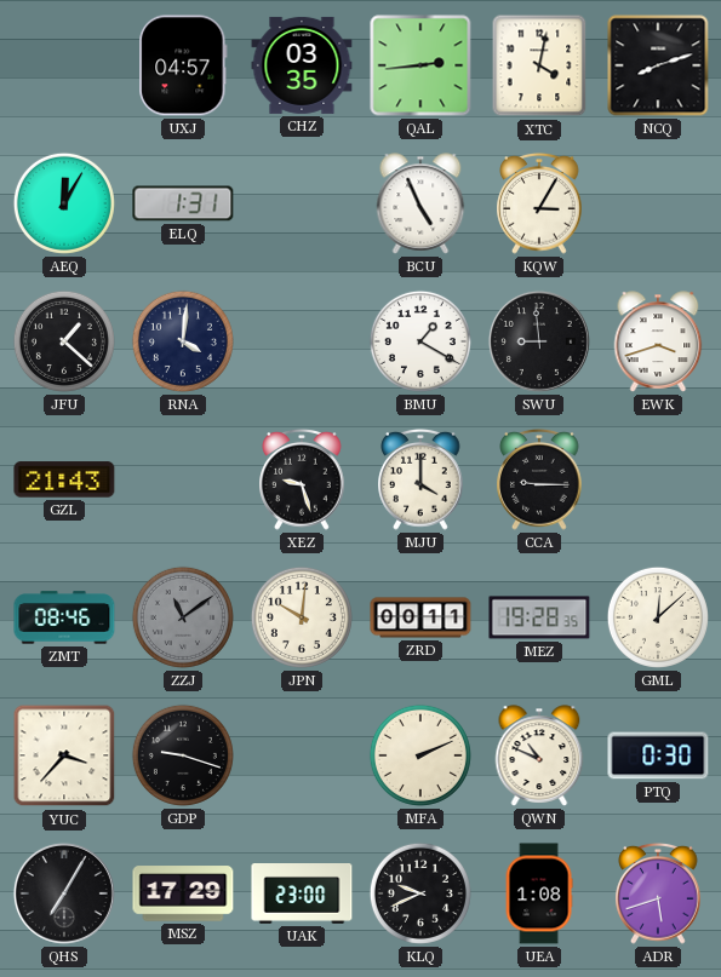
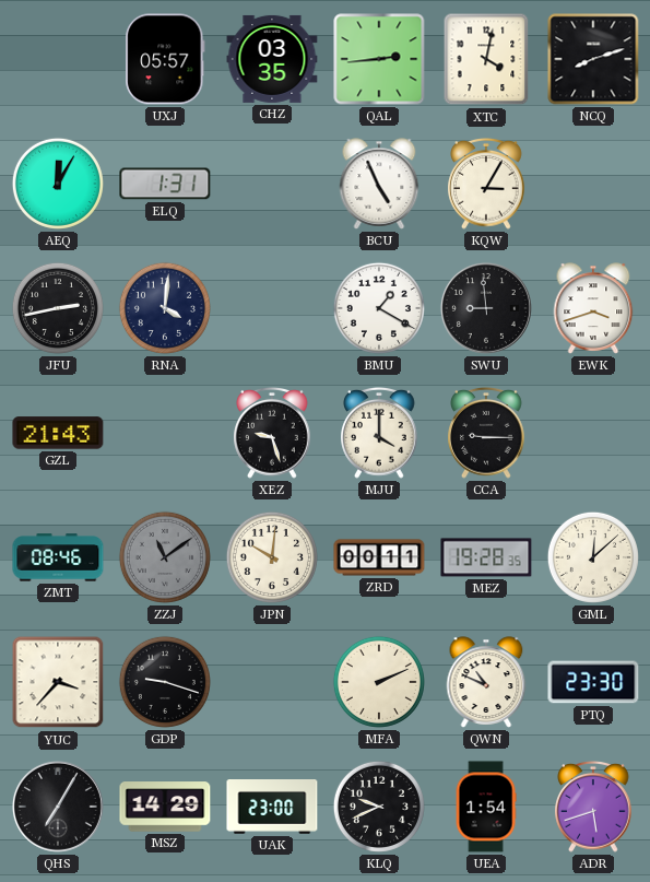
UXJ: 04:57 -> 05:57 (165, 59)
JFU: 1:22 -> 2:43 (58, 308)
PTQ: 0:30 -> 23:30 (593, 682)
MSZ: 17:29 -> 14:29 (165, 807)
UEA: 1:08 -> 1:54 (486, 807)
